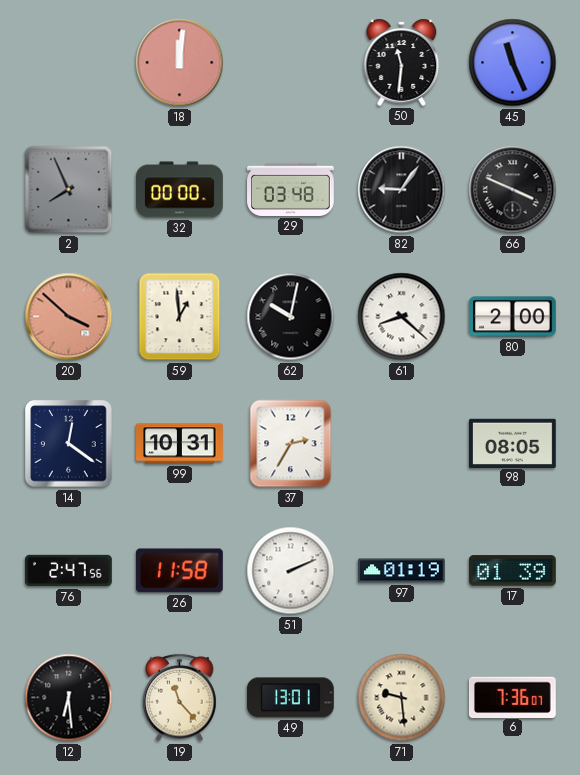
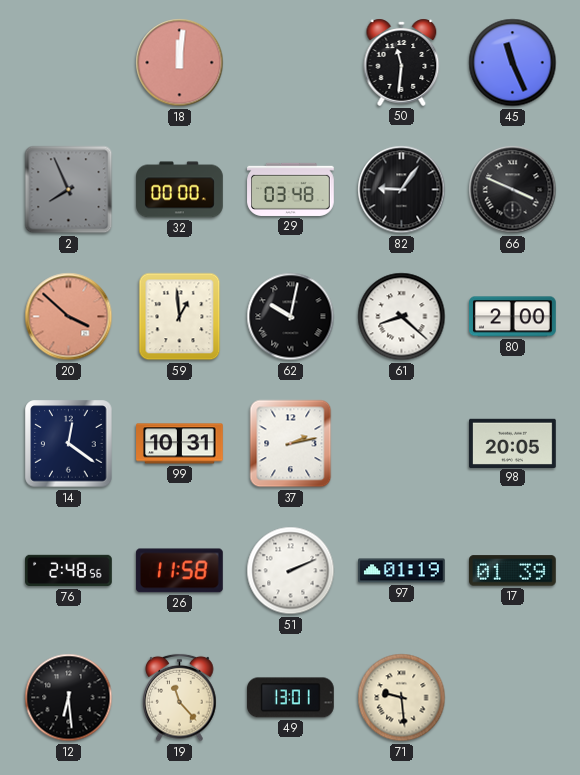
37: 2:35 -> 2:13 (291, 444)
98: 08:05 -> 20:05 (513, 443)
76: 2:47 -> 2:48 (69, 571)
6: 7:36 -> none (512, 697)
